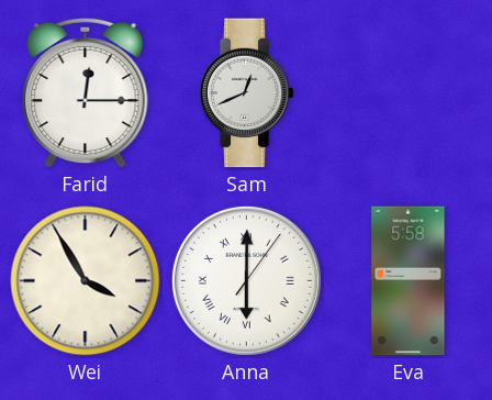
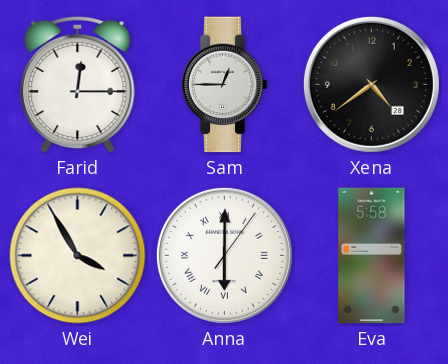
Sam: 12:41 -> 12:45 (224, 85)
Xena: none -> 4:39 (371, 84)
